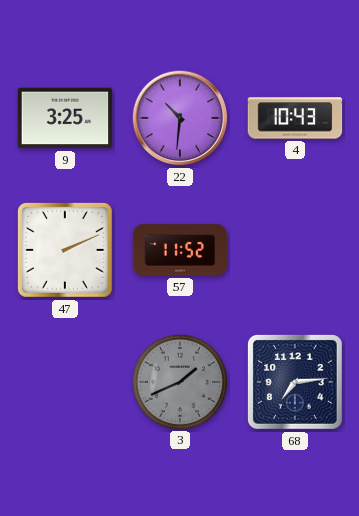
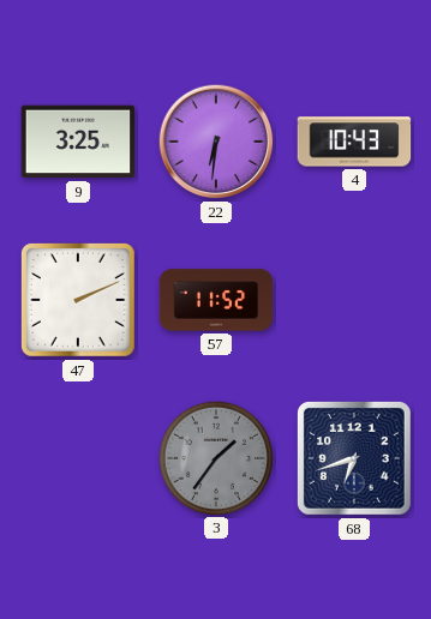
22: 10:31 -> 6:31 (216, 142)
3: 1:41 -> 1:36 (215, 457)
68: 7:14 -> 6:42 (354, 458)
